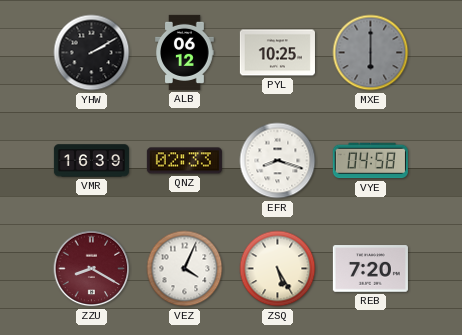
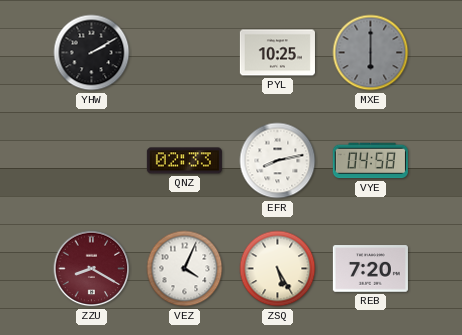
ALB: 06:12 -> none (185, 52)
VMR: 16:39 -> none (91, 161)
EFR: 8:18 -> 8:13 (278, 161)
